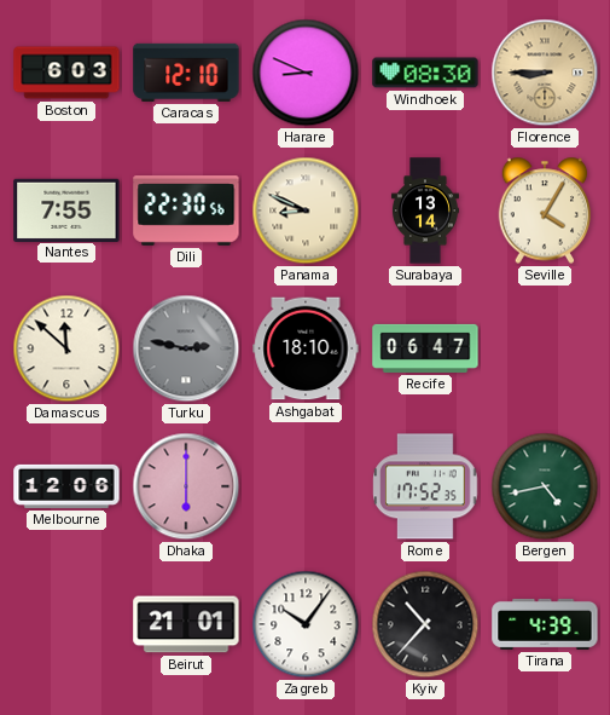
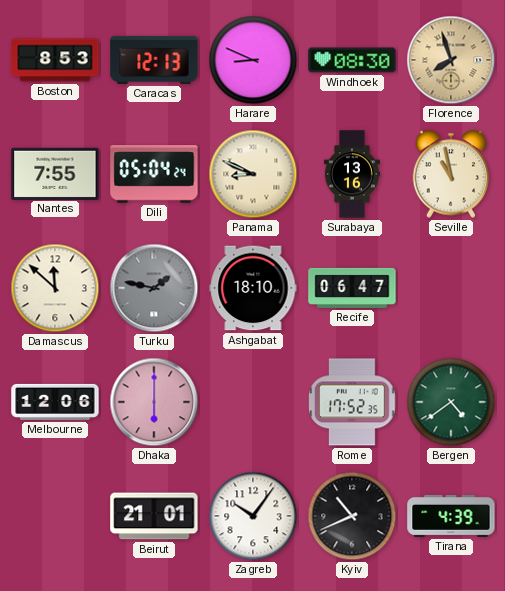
Boston: 6:03 -> 8:53 (55, 60)
Caracas: 12:10 -> 12:13 (154, 60)
Florence: 8:45 -> 7:57 (451, 60)
Dili: 22:30 -> 05:04 (154, 174)
Surabaya: 13:14 -> 13:16 (352, 174)
Seville: 4:05 -> 10:58 (451, 174)
Turku: 2:47 -> 1:47 (154, 288)
Bergen: 4:43 -> 4:39 (451, 402)
Kyiv: 10:37 -> 10:41 (352, 516)
